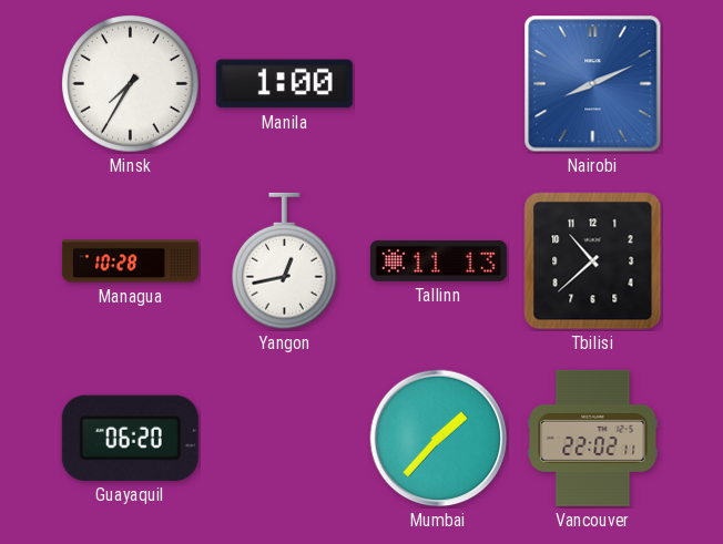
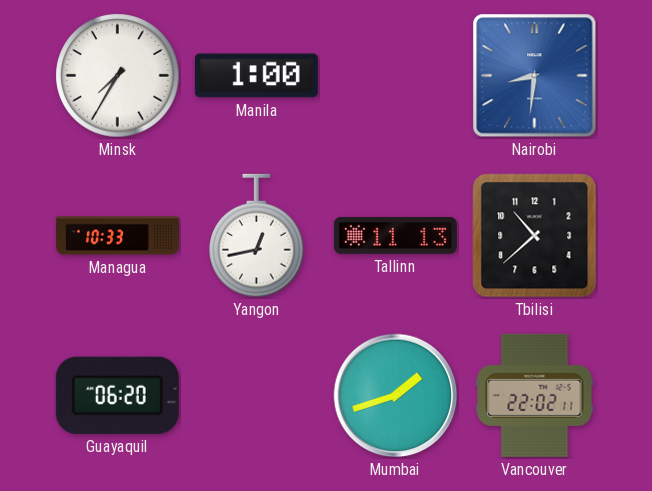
Nairobi: 8:11 -> 8:31 (535, 76)
Managua: 10:28 -> 10:33 (117, 236)
Mumbai: 1:37 -> 1:42 (396, 396)
